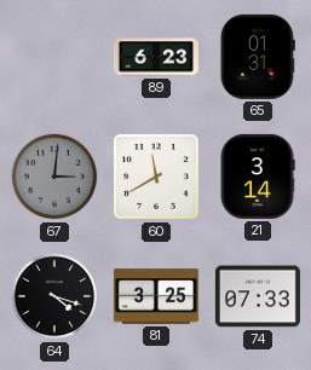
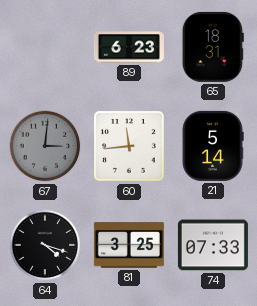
65: 01:31 -> 18:31 (213, 47)
60: 11:40 -> 11:44 (130, 147)
21: 3:14 -> 5:14 (213, 146)
